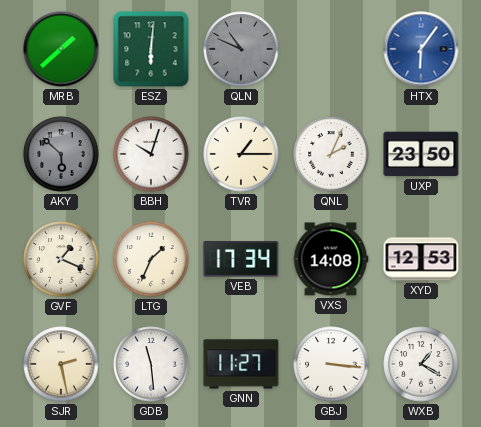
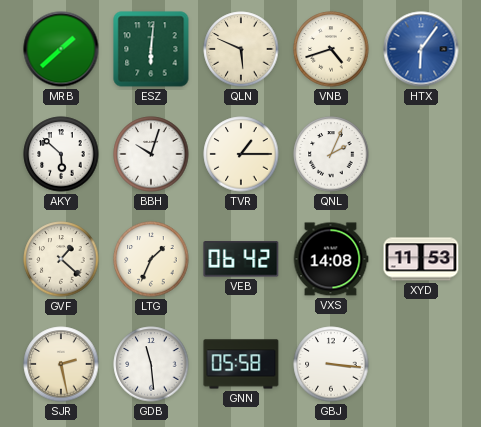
QLN: 10:49 -> 5:49 (241, 49)
QLN dial: grey -> cream (241, 49)
VNB: none -> 4:42 (331, 49)
AKY dial: grey -> white (61, 154)
UXP: 23:50 -> none (421, 154)
GVF: 1:19 -> 1:22 (61, 259)
VEB: 17:34 -> 06:42 (241, 259)
XYD: 12:53 -> 11:53 (421, 259)
GNN: 11:27 -> 05:58 (241, 364)
WXB: 1:20 -> none (421, 364)
